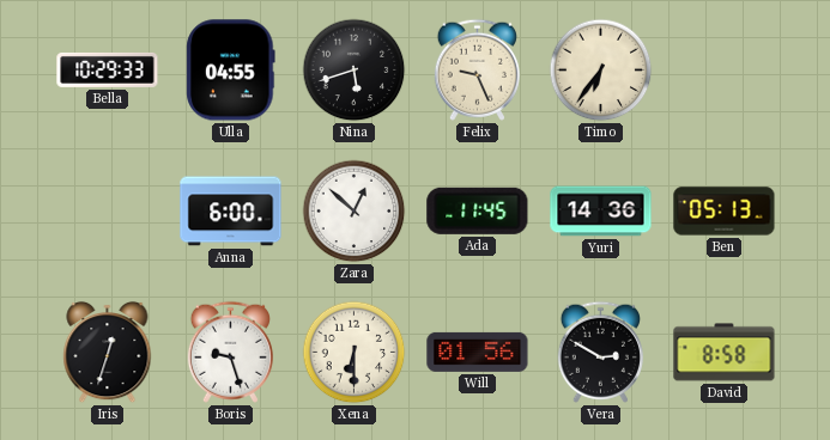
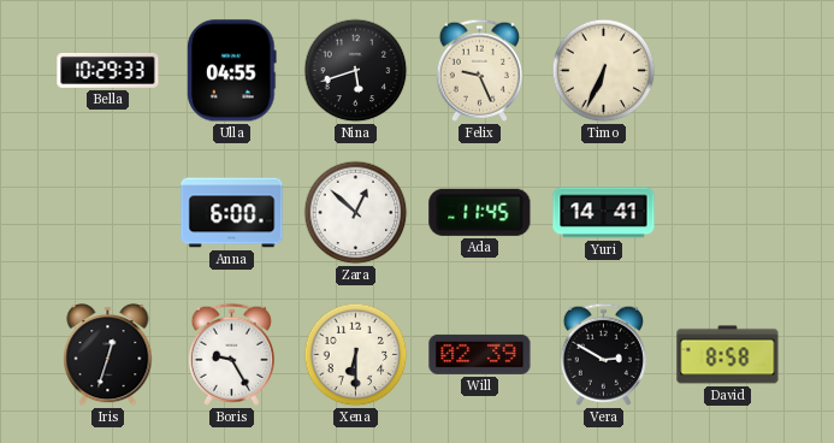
Timo: 6:36 -> 6:34 (604, 71)
Yuri: 14:36 -> 14:41 (604, 213)
Ben: 05:13 -> none (725, 212)
Boris: 9:27 -> 9:25 (231, 354)
Will: 01:56 -> 02:39 (480, 354)
